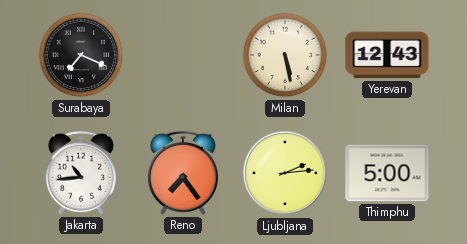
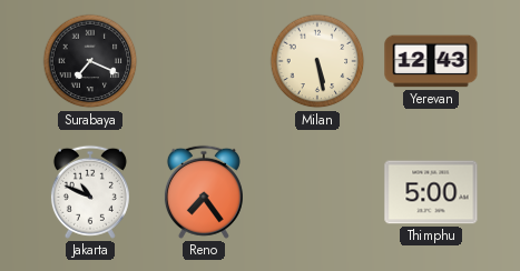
Jakarta: 10:44 -> 10:49 (90, 192)
Ljubljana: 2:14 -> none (285, 173)
